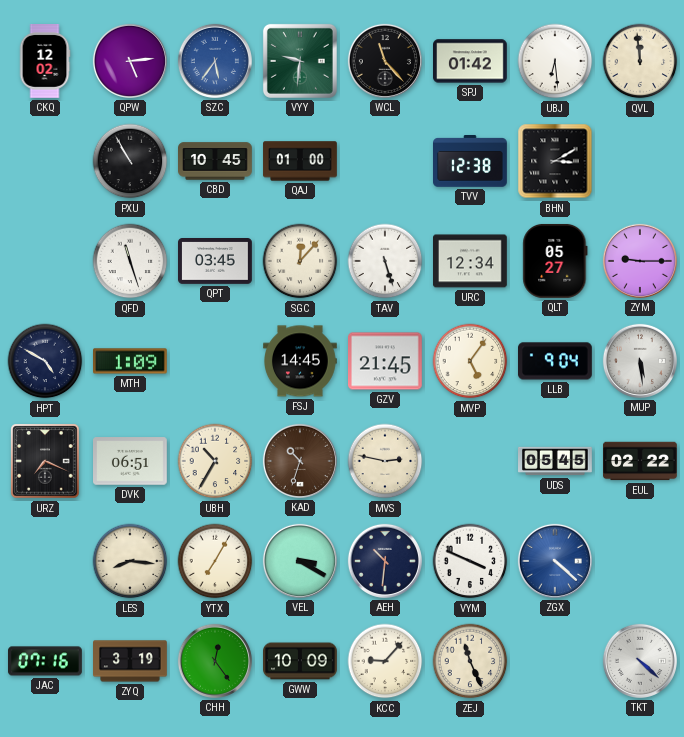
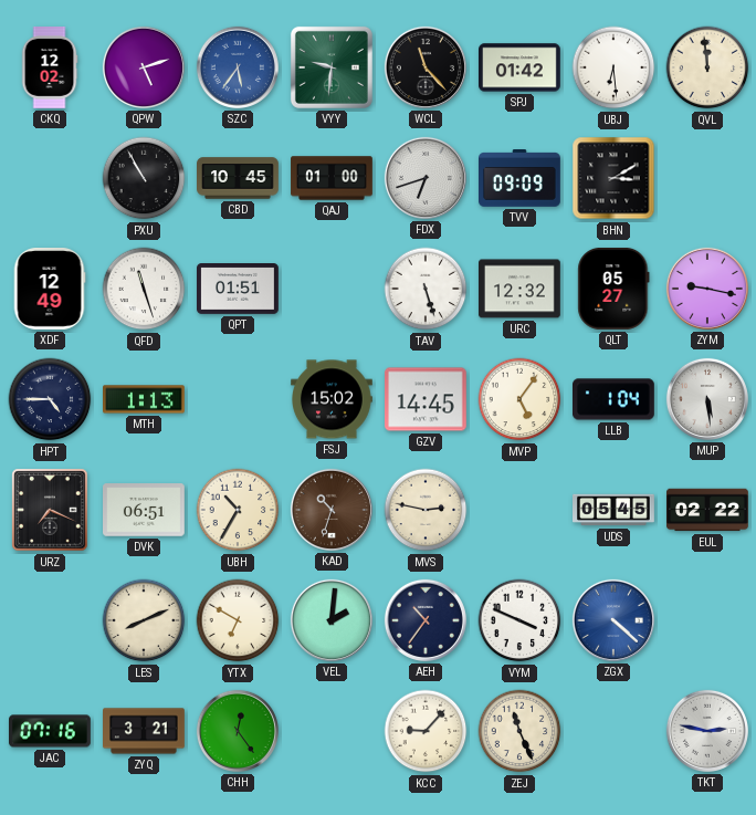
QPW: 5:14 -> 5:12 (144, 67)
FDX: none -> 6:42 (426, 178)
TVV: 12:38 -> 09:09 (521, 179)
XDF: none -> 12:49 (50, 290)
QPT: 03:45 -> 01:51 (239, 290)
SGC: 12:07 -> none (300, 261)
URC: 12:34 -> 12:32 (521, 289)
ZYM: 9:15 -> 9:17 (707, 289)
HPT: 4:50 -> 4:45 (50, 399)
MTH: 1:09 -> 1:13 (145, 399)
FSJ: 14:45 -> 15:02 (333, 399)
GZV: 21:45 -> 14:45 (427, 399)
LLB: 9:04 -> 1:04 (615, 399)
LES: 8:16 -> 8:11 (144, 620)
YTX: 7:05 -> 6:50 (238, 620)
VEL: 3:20 -> 2:01 (332, 620)
AEH: 10:31 -> 10:36 (426, 620)
ZYQ: 3:19 -> 3:21 (145, 731)
GWW: 10:09 -> none (300, 661)
TKT: 4:22 -> 2:47 (707, 731)
